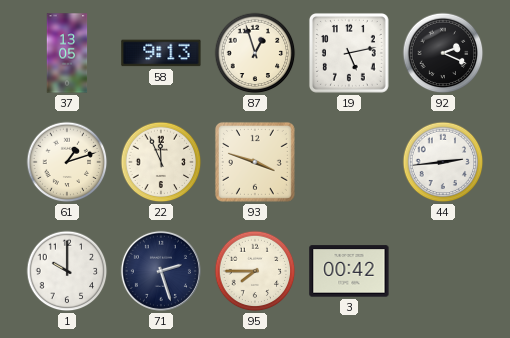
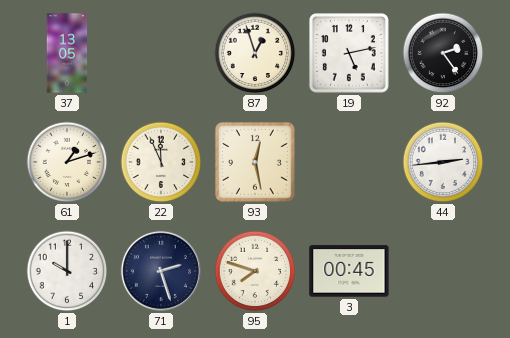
58: 9:13 -> none (161, 53)
92: 2:19 -> 2:24 (443, 53)
93: 3:48 -> 12:28 (255, 162)
95: 7:45 -> 7:48 (255, 271)
3: 00:42 -> 00:45 (349, 271)
